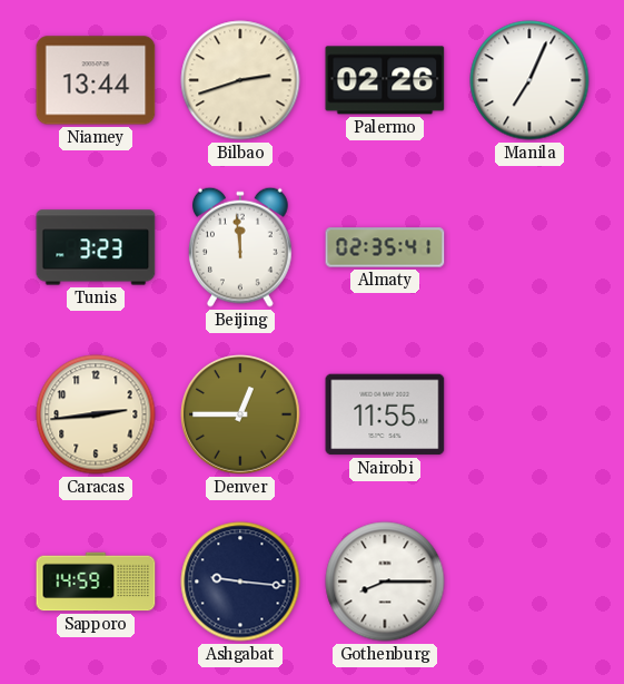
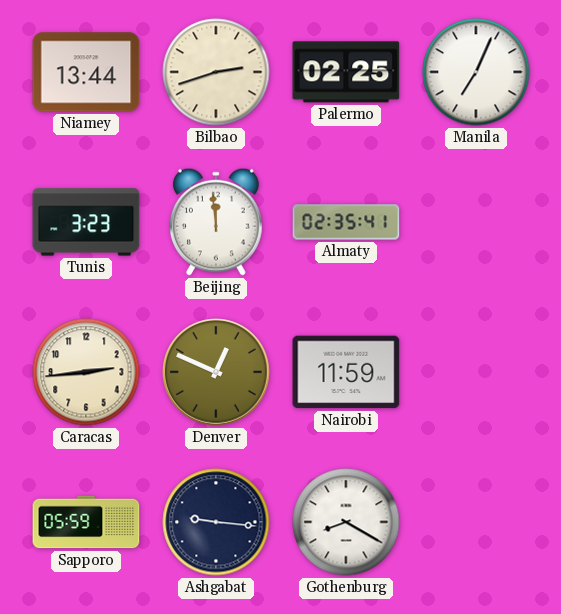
Palermo: 02:26 -> 02:25 (346, 72)
Denver: 12:45 -> 12:49 (216, 372)
Nairobi: 11:55 -> 11:59 (346, 372)
Sapporo: 14:59 -> 05:59 (86, 522)
Gothenburg: 8:15 -> 8:20 (346, 522)
